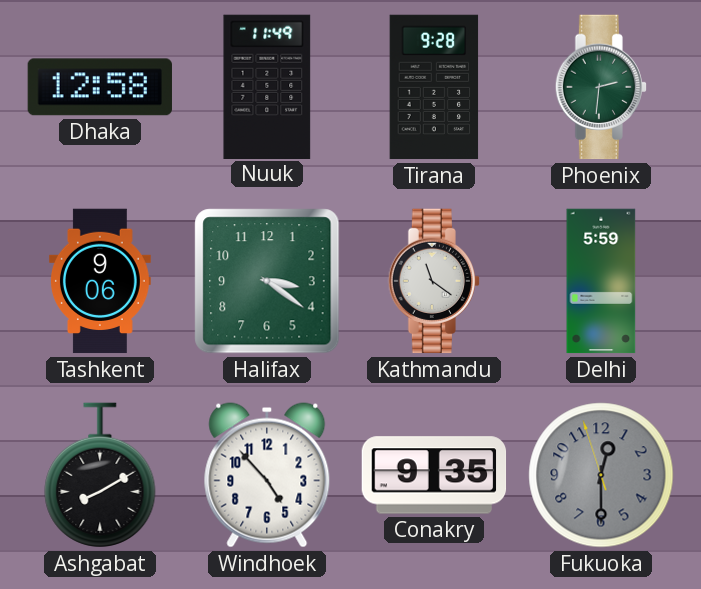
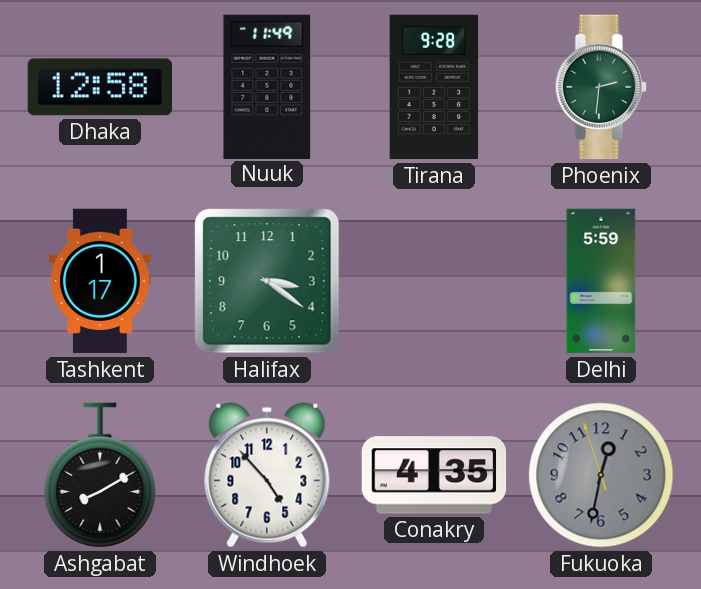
Tashkent: 9:06 -> 1:17 (100, 281)
Kathmandu: 11:21 -> none (433, 281)
Conakry: 9:35 -> 4:35 (434, 475)
Fukuoka: 12:29 -> 12:31 (601, 475)
